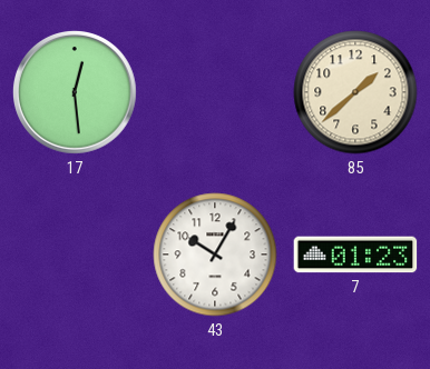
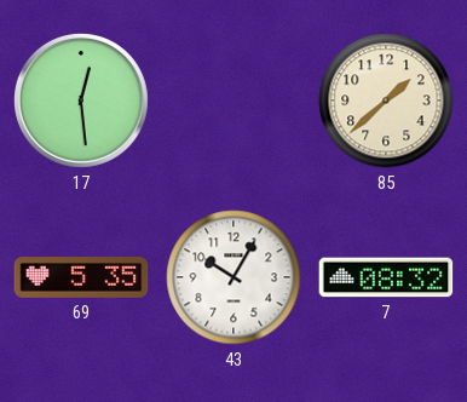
69: none -> 5:35 (81, 277)
7: 01:23 -> 08:32 (386, 277)
